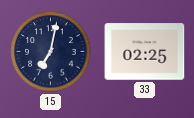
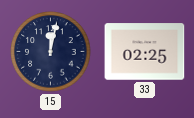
15: 7:02 -> 12:02 (51, 52)
